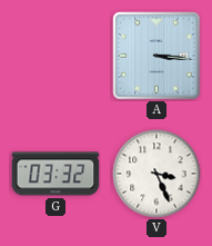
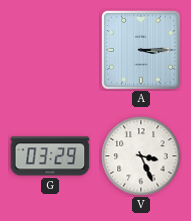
A: 3:16 -> 3:15 (141, 50)
G: 03:32 -> 03:29 (50, 156)
